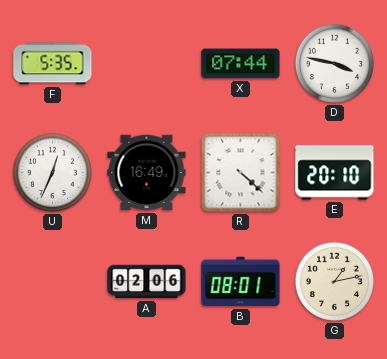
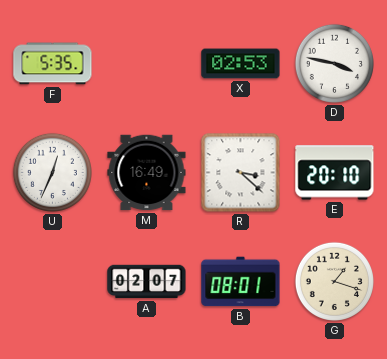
X: 07:44 -> 02:53 (241, 64)
R: 4:22 -> 3:22 (241, 173)
A: 02:06 -> 02:07 (147, 282)
G: 1:13 -> 1:18 (334, 281)
